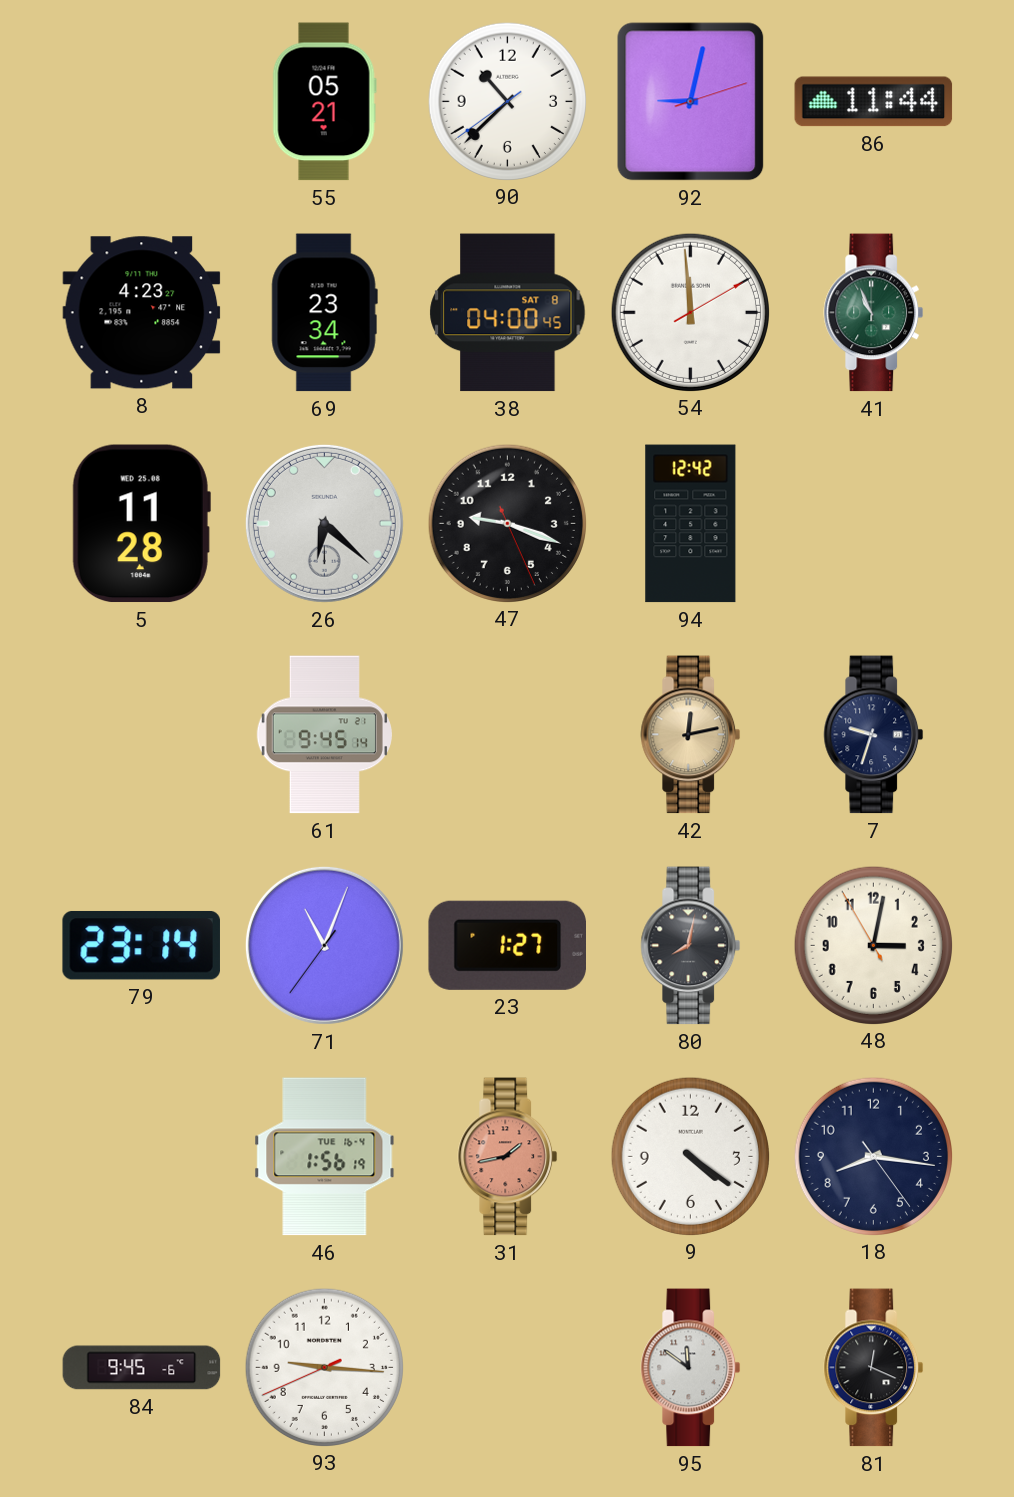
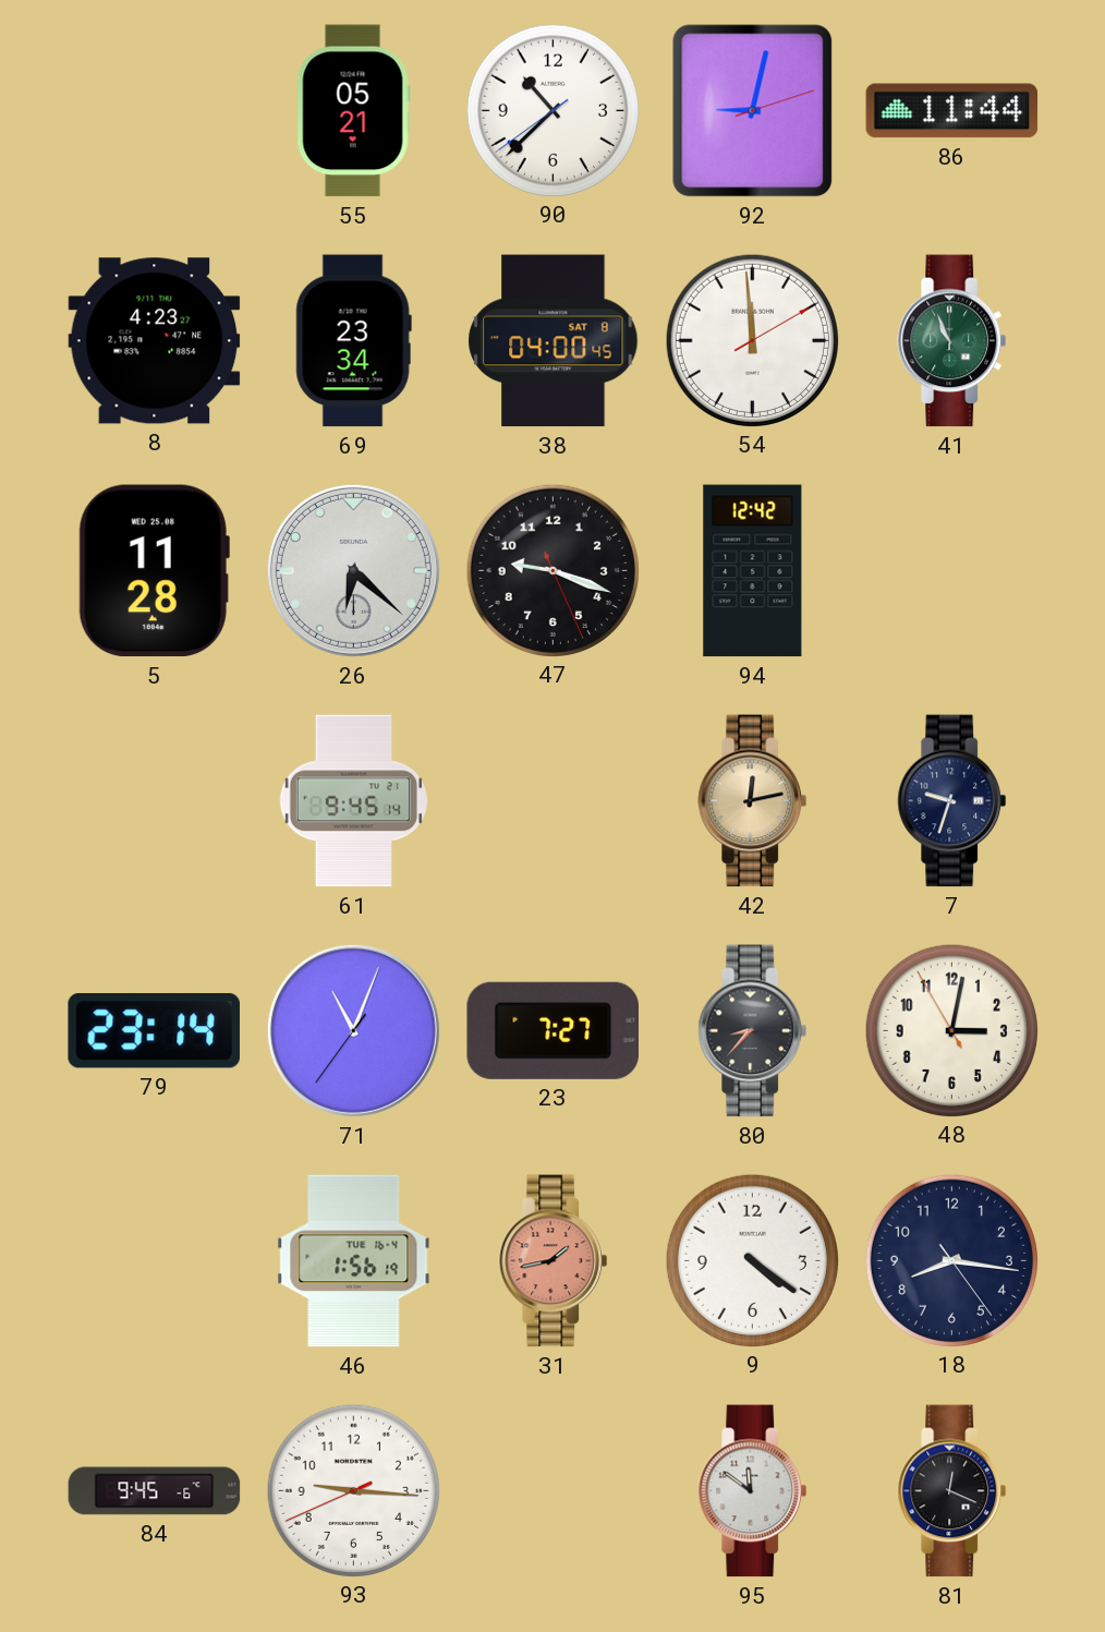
23: 1:27 -> 7:27 (552, 1030)
80: 8:02 -> 8:37 (753, 1031)
